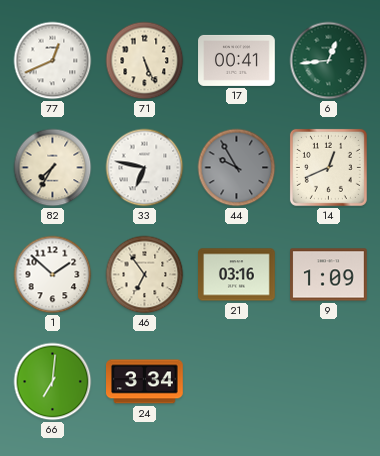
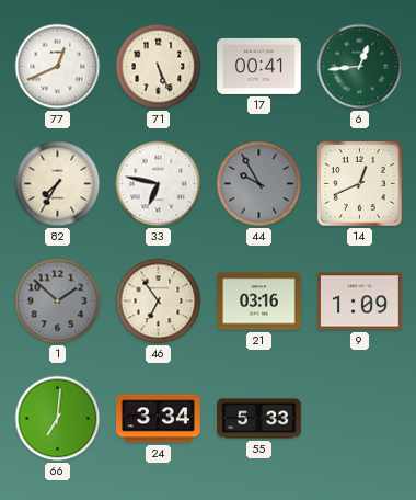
1 dial: white -> grey (58, 302)
55: none -> 5:33 (259, 419)
